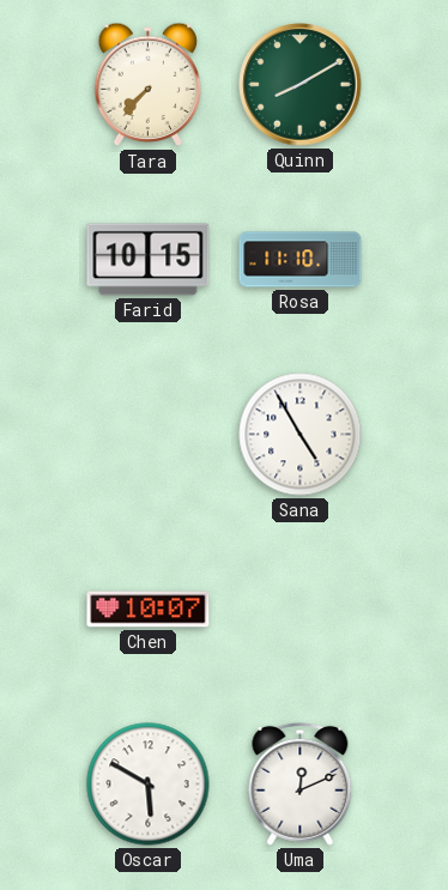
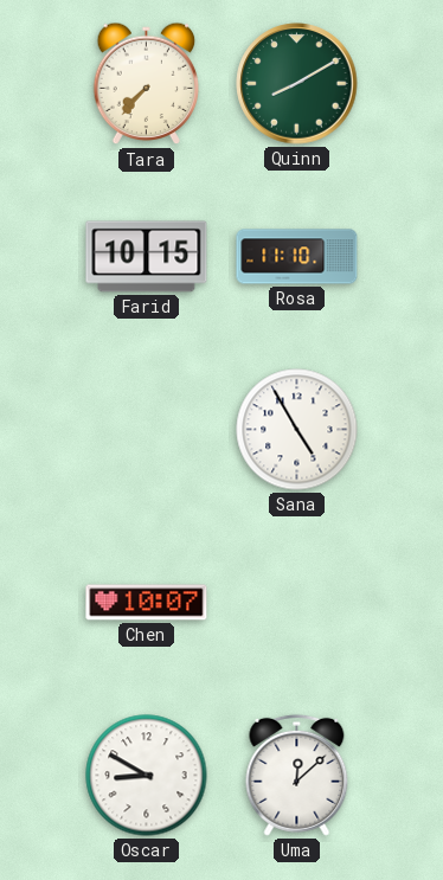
Oscar: 5:50 -> 8:50 (147, 776)
Uma: 12:11 -> 12:08 (297, 775)
